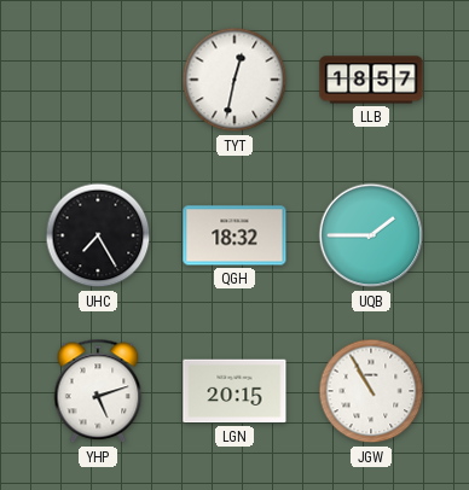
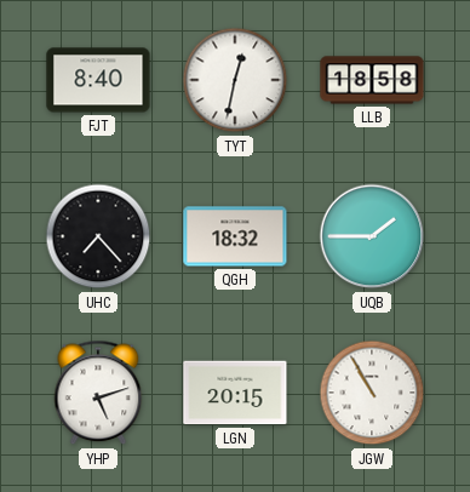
FJT: none -> 8:40 (98, 80)
LLB: 18:57 -> 18:58 (372, 80)
UHC: 7:25 -> 7:23 (98, 236)
